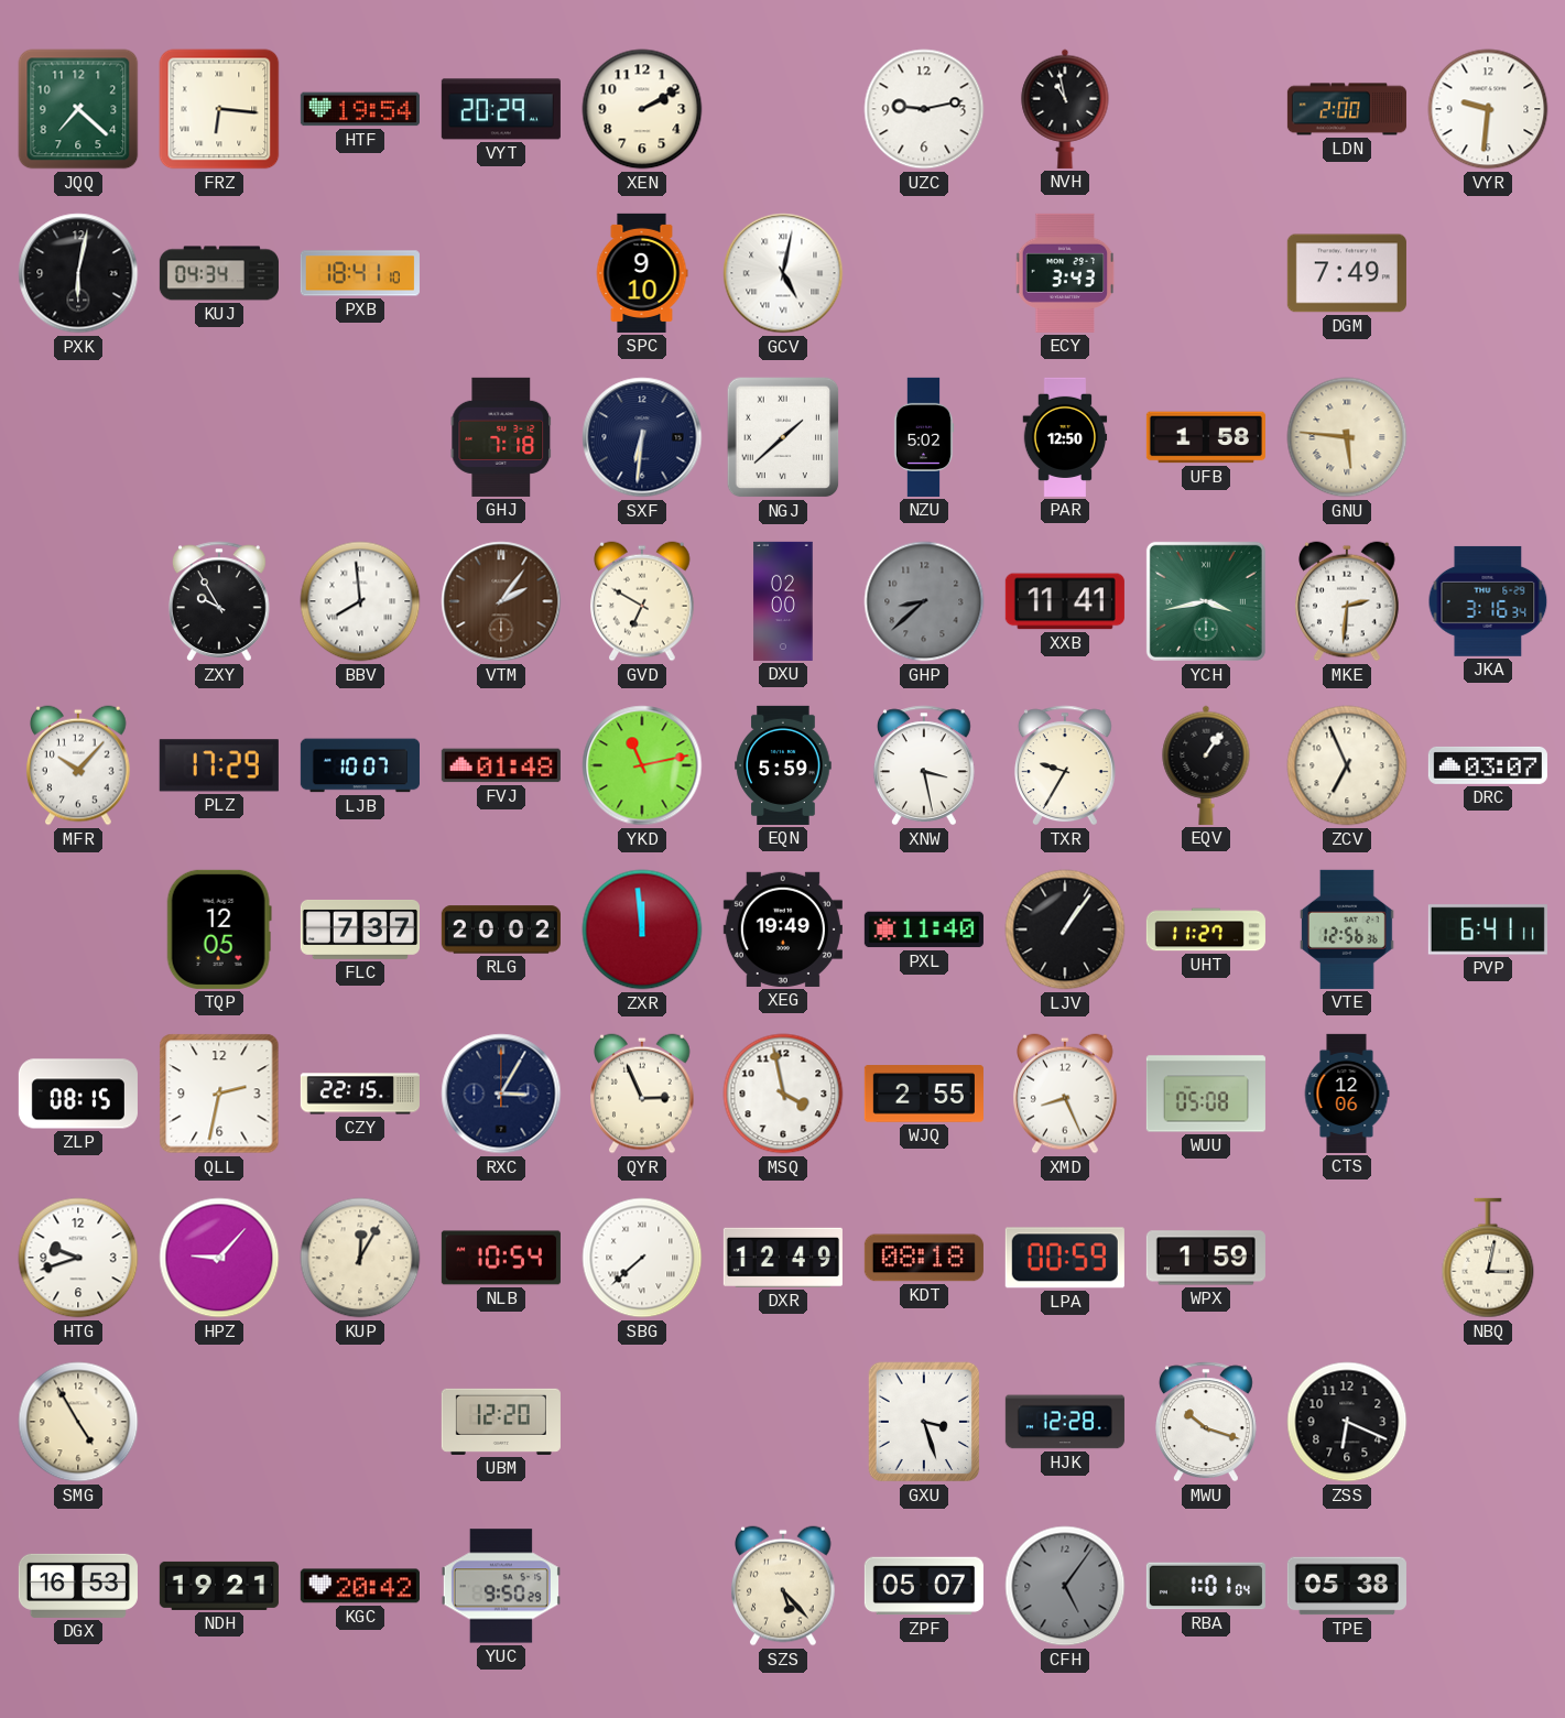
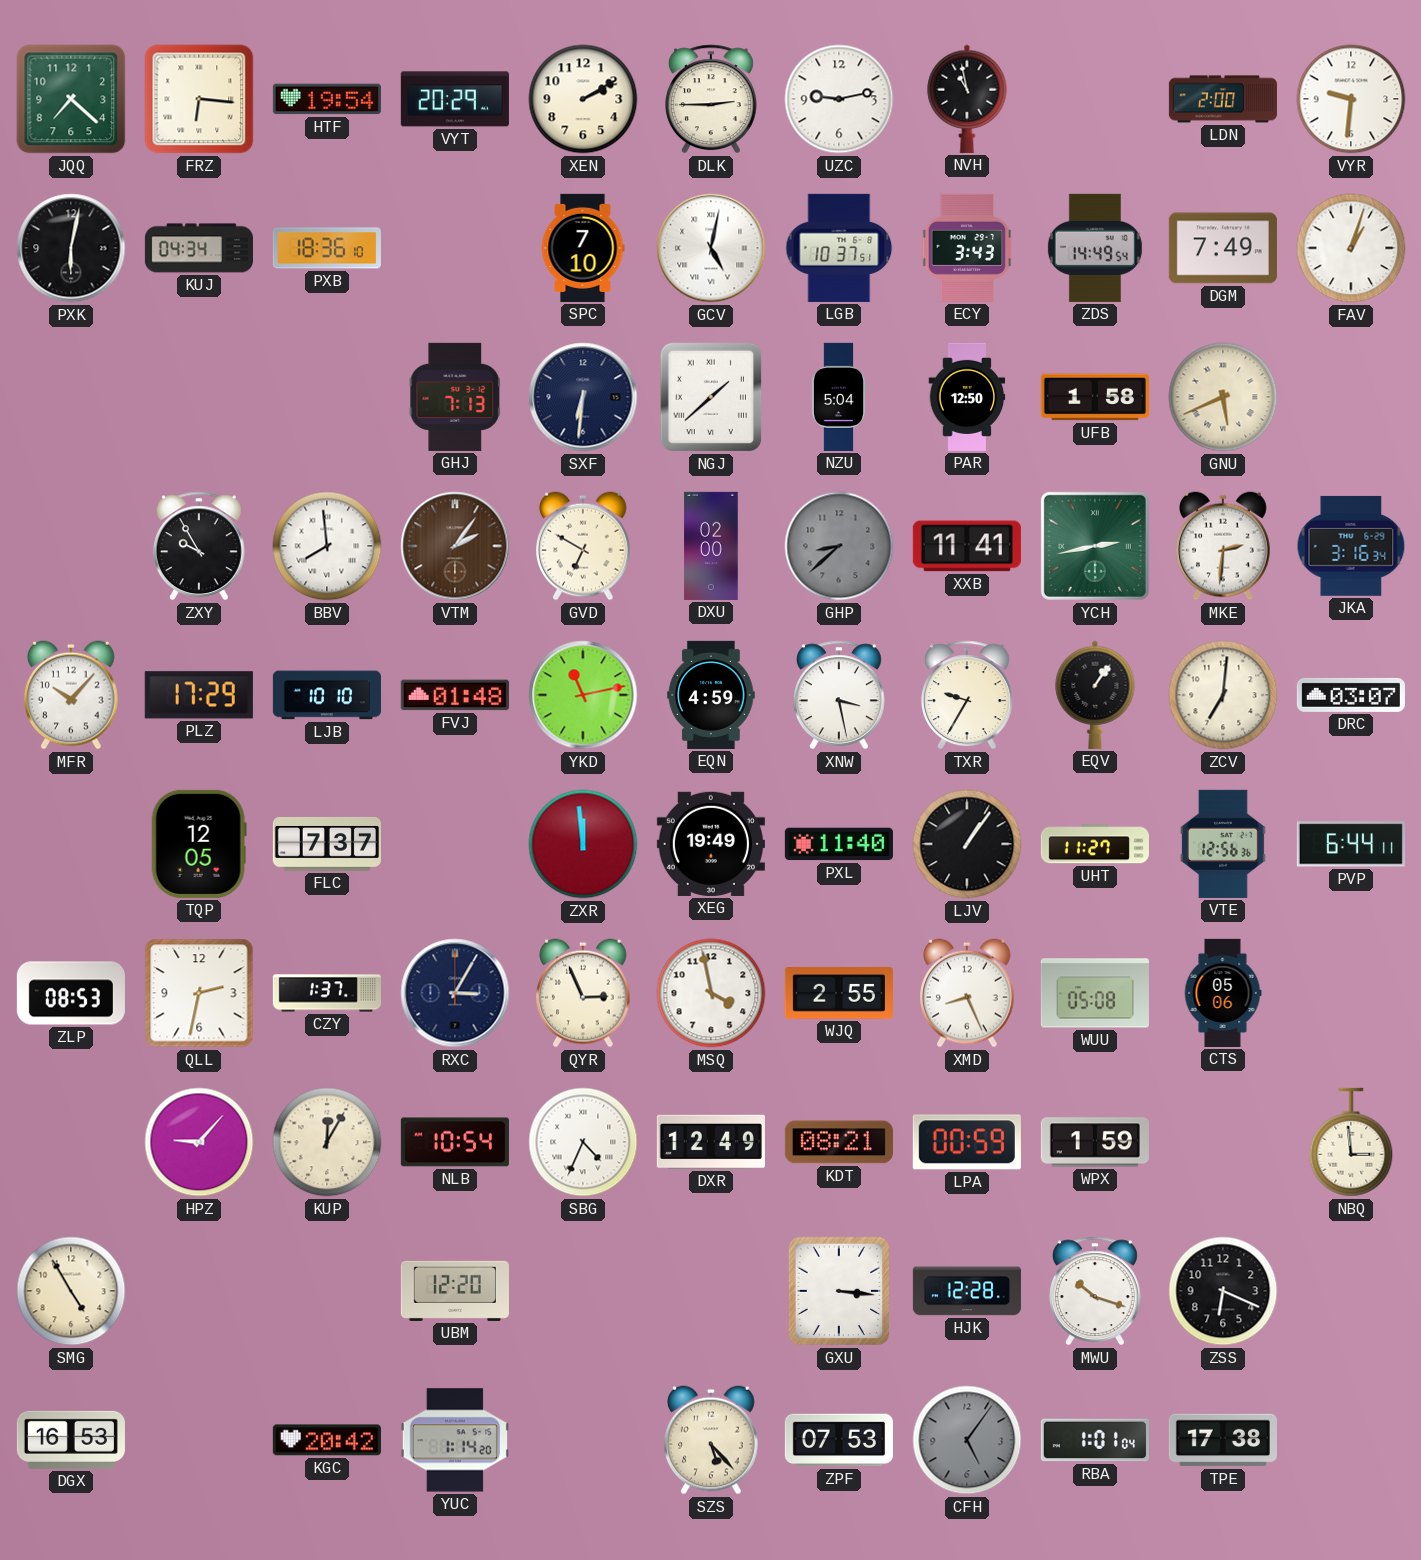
DLK: none -> 2:45 (711, 99)
PXB: 18:41 -> 18:36 (327, 248)
SPC: 9:10 -> 7:10 (583, 248)
LGB: none -> 10:37 (839, 248)
ZDS: none -> 14:49 (1095, 248)
FAV: none -> 1:03 (1351, 248)
GHJ: 7:18 -> 7:13 (455, 397)
NZU: 5:02 -> 5:04 (839, 397)
GNU: 5:46 -> 5:41 (1223, 397)
YCH: 3:43 -> 2:43 (1095, 546)
LJB: 10:07 -> 10:10 (327, 695)
EQN: 5:59 -> 4:59 (711, 695)
ZCV: 6:56 -> 7:01 (1223, 695)
RLG: 20:02 -> none (501, 929)
PVP: 6:41 -> 6:44 (1351, 844)
ZLP: 08:15 -> 08:53 (71, 993)
CZY: 22:15 -> 1:37 (327, 993)
CTS: 12:06 -> 05:06 (1223, 993)
HTG: 9:42 -> none (78, 1258)
SBG: 7:38 -> 4:34 (583, 1142)
KDT: 08:18 -> 08:21 (839, 1142)
NBQ: 3:02 -> 2:59 (1351, 1142)
GXU: 3:27 -> 3:16 (839, 1291)
NDH: 19:21 -> none (219, 1586)
YUC: 9:50 -> 1:14 (455, 1440)
ZPF: 05:07 -> 07:53 (839, 1440)
TPE: 05:38 -> 17:38 (1223, 1440)
